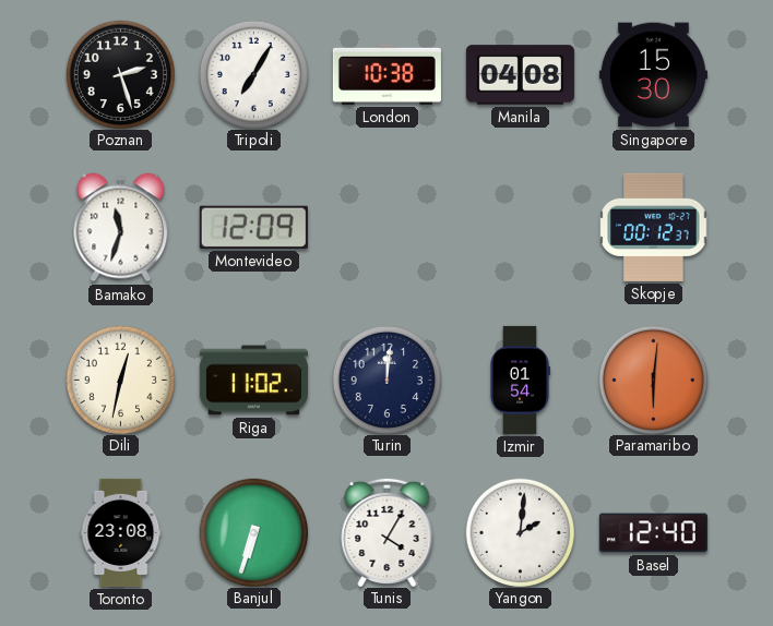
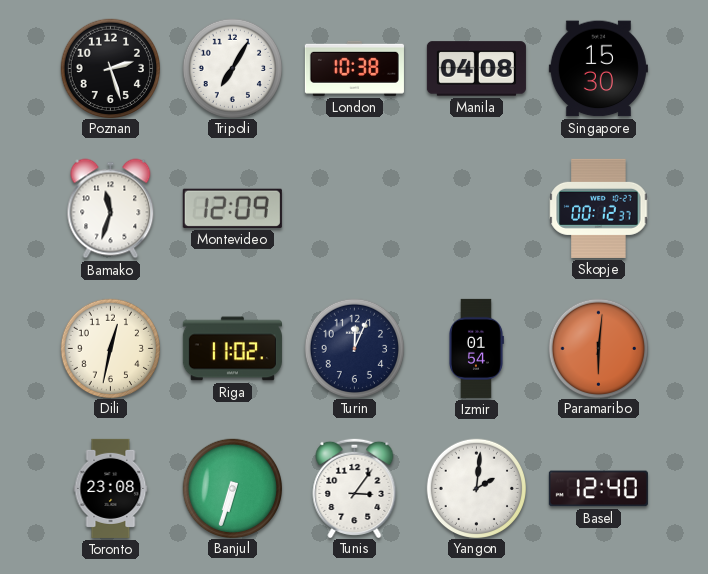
Turin: 12:01 -> 12:04 (354, 348)
Tunis: 4:05 -> 3:06 (355, 487)
